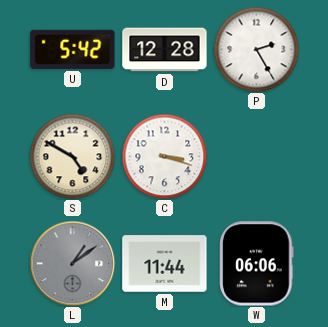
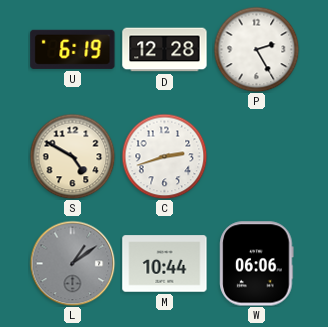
U: 5:42 -> 6:19 (73, 49)
C: 3:18 -> 2:42 (164, 156)
M: 11:44 -> 10:44 (165, 264)
